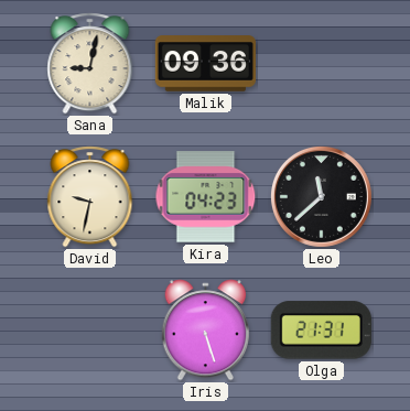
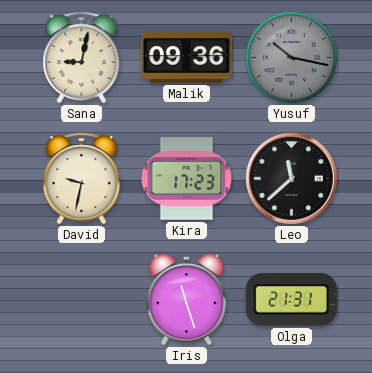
Yusuf: none -> 10:17 (291, 57)
Kira: 04:23 -> 17:23 (187, 179)
Iris: 5:27 -> 11:27 (187, 300)
